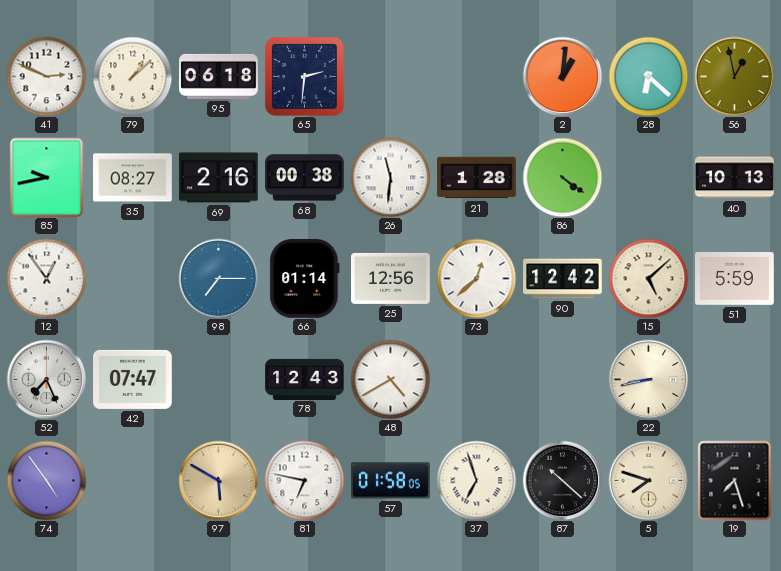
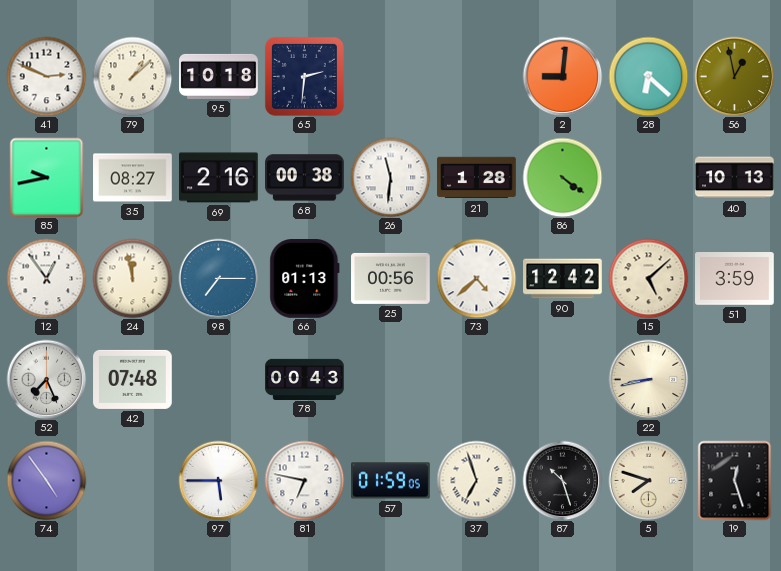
95: 06:18 -> 10:18 (219, 76)
2: 1:01 -> 9:01 (562, 76)
24: none -> 11:58 (132, 278)
66: 01:14 -> 01:13 (305, 279)
25: 12:56 -> 00:56 (391, 278)
73: 12:38 -> 4:38 (476, 278)
51: 5:59 -> 3:59 (735, 279)
42: 07:47 -> 07:48 (133, 379)
78: 12:43 -> 00:43 (305, 379)
48: 4:40 -> none (390, 379)
97: 5:50 -> 5:45 (218, 480)
97 dial: champagne -> white (218, 480)
57: 01:58 -> 01:59 (391, 481)
87: 10:22 -> 10:27 (562, 480)
19: 7:27 -> 12:27 (735, 480)
